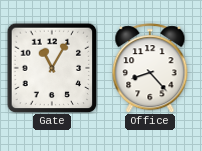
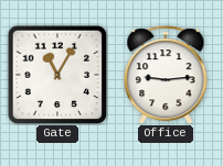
Office: 8:23 -> 9:14 (166, 75)
